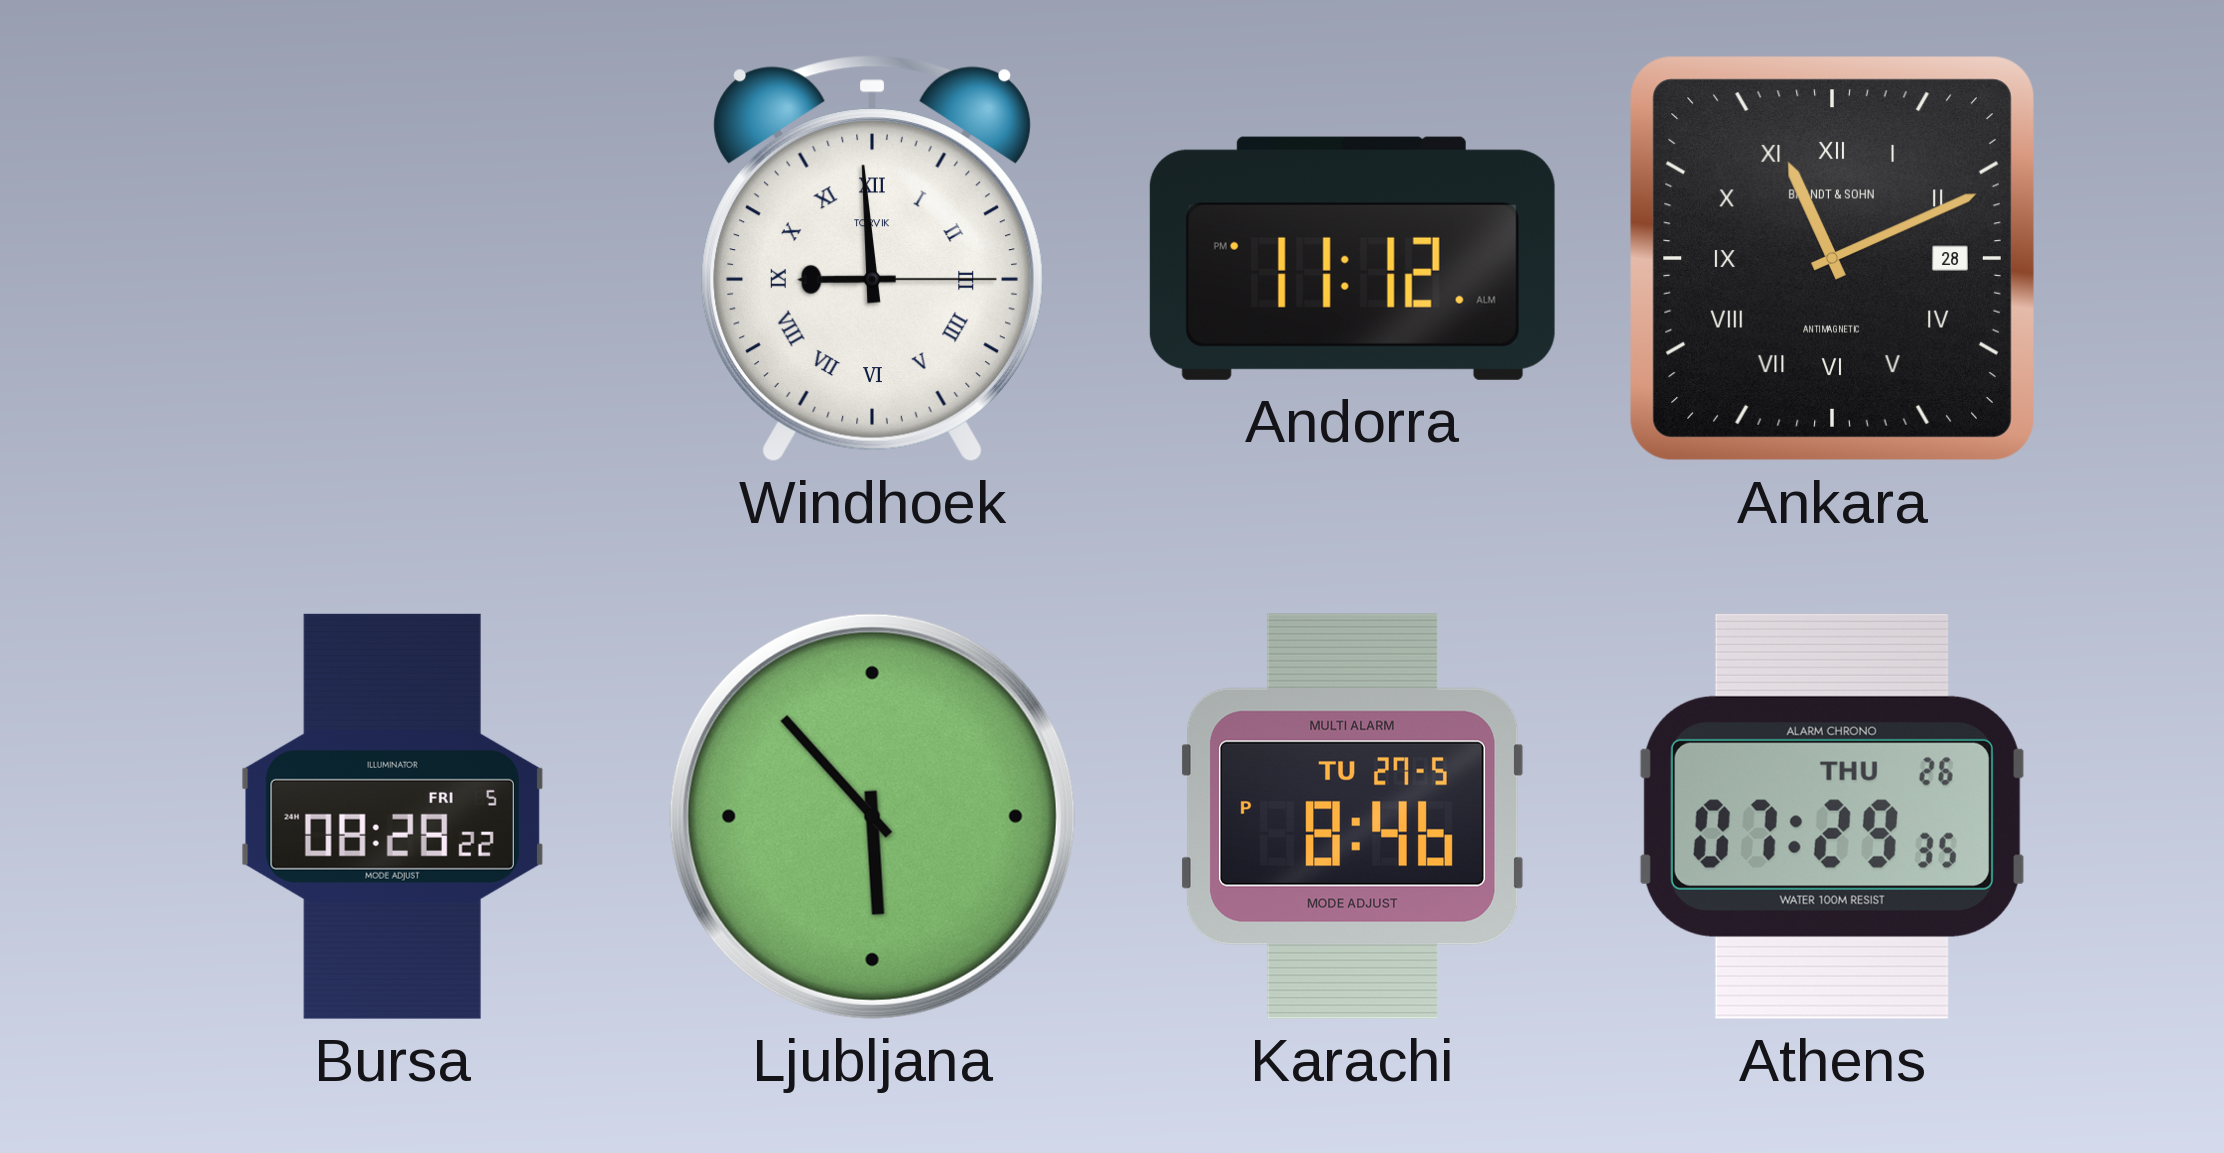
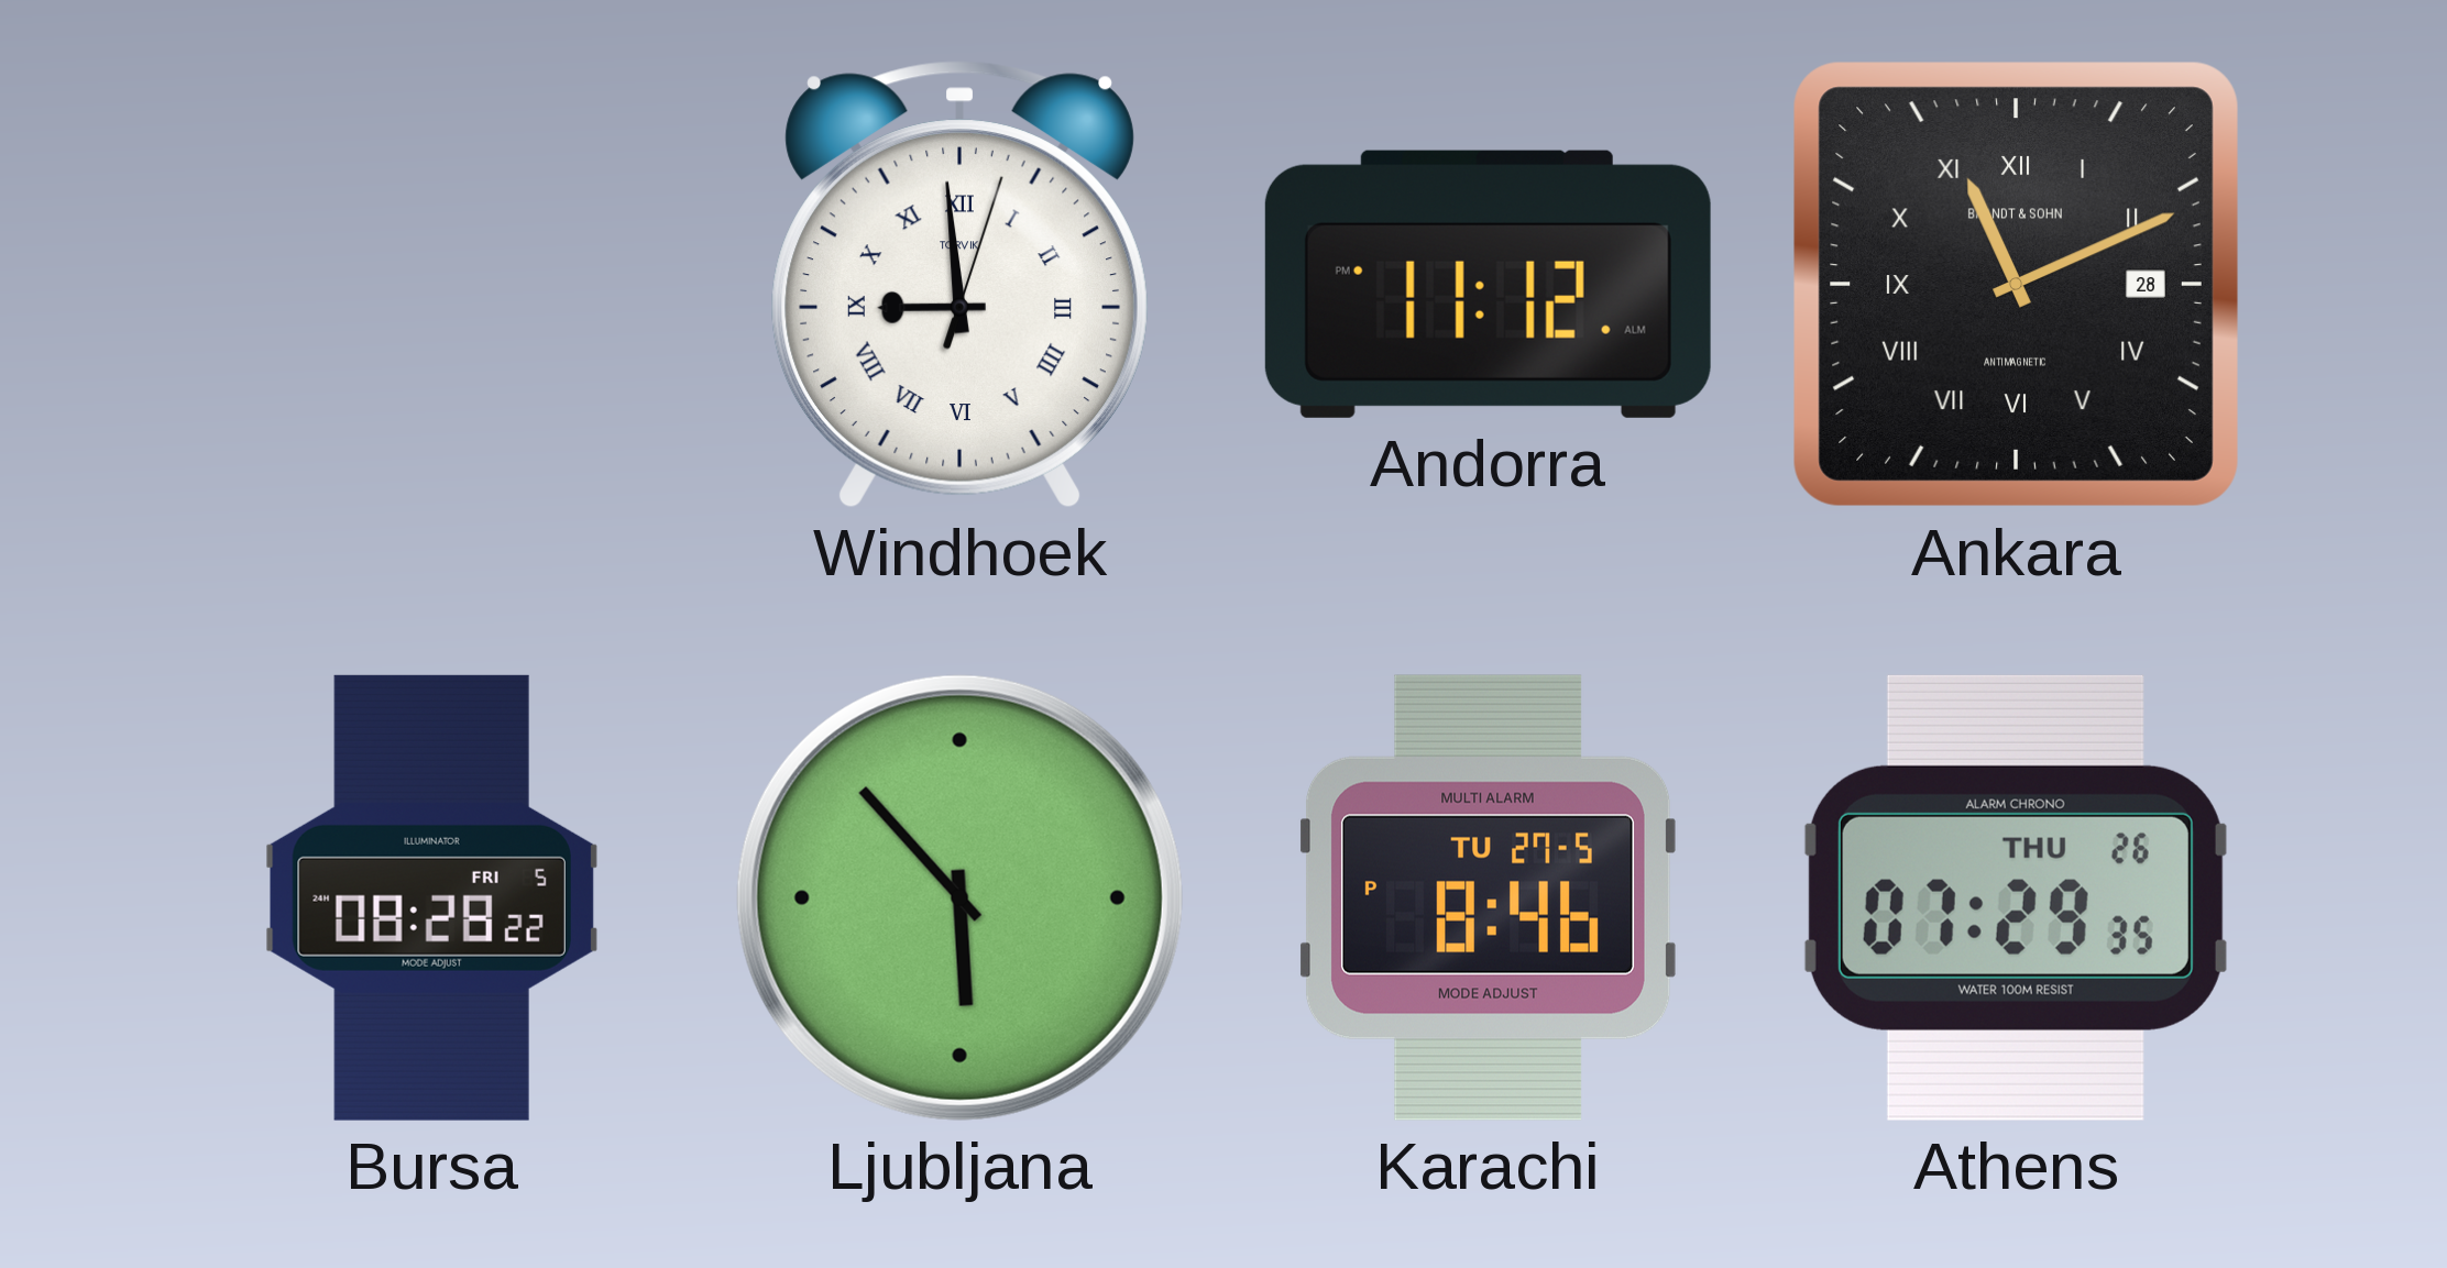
Windhoek: 8:59:15 -> 8:59:03 (959, 285)
